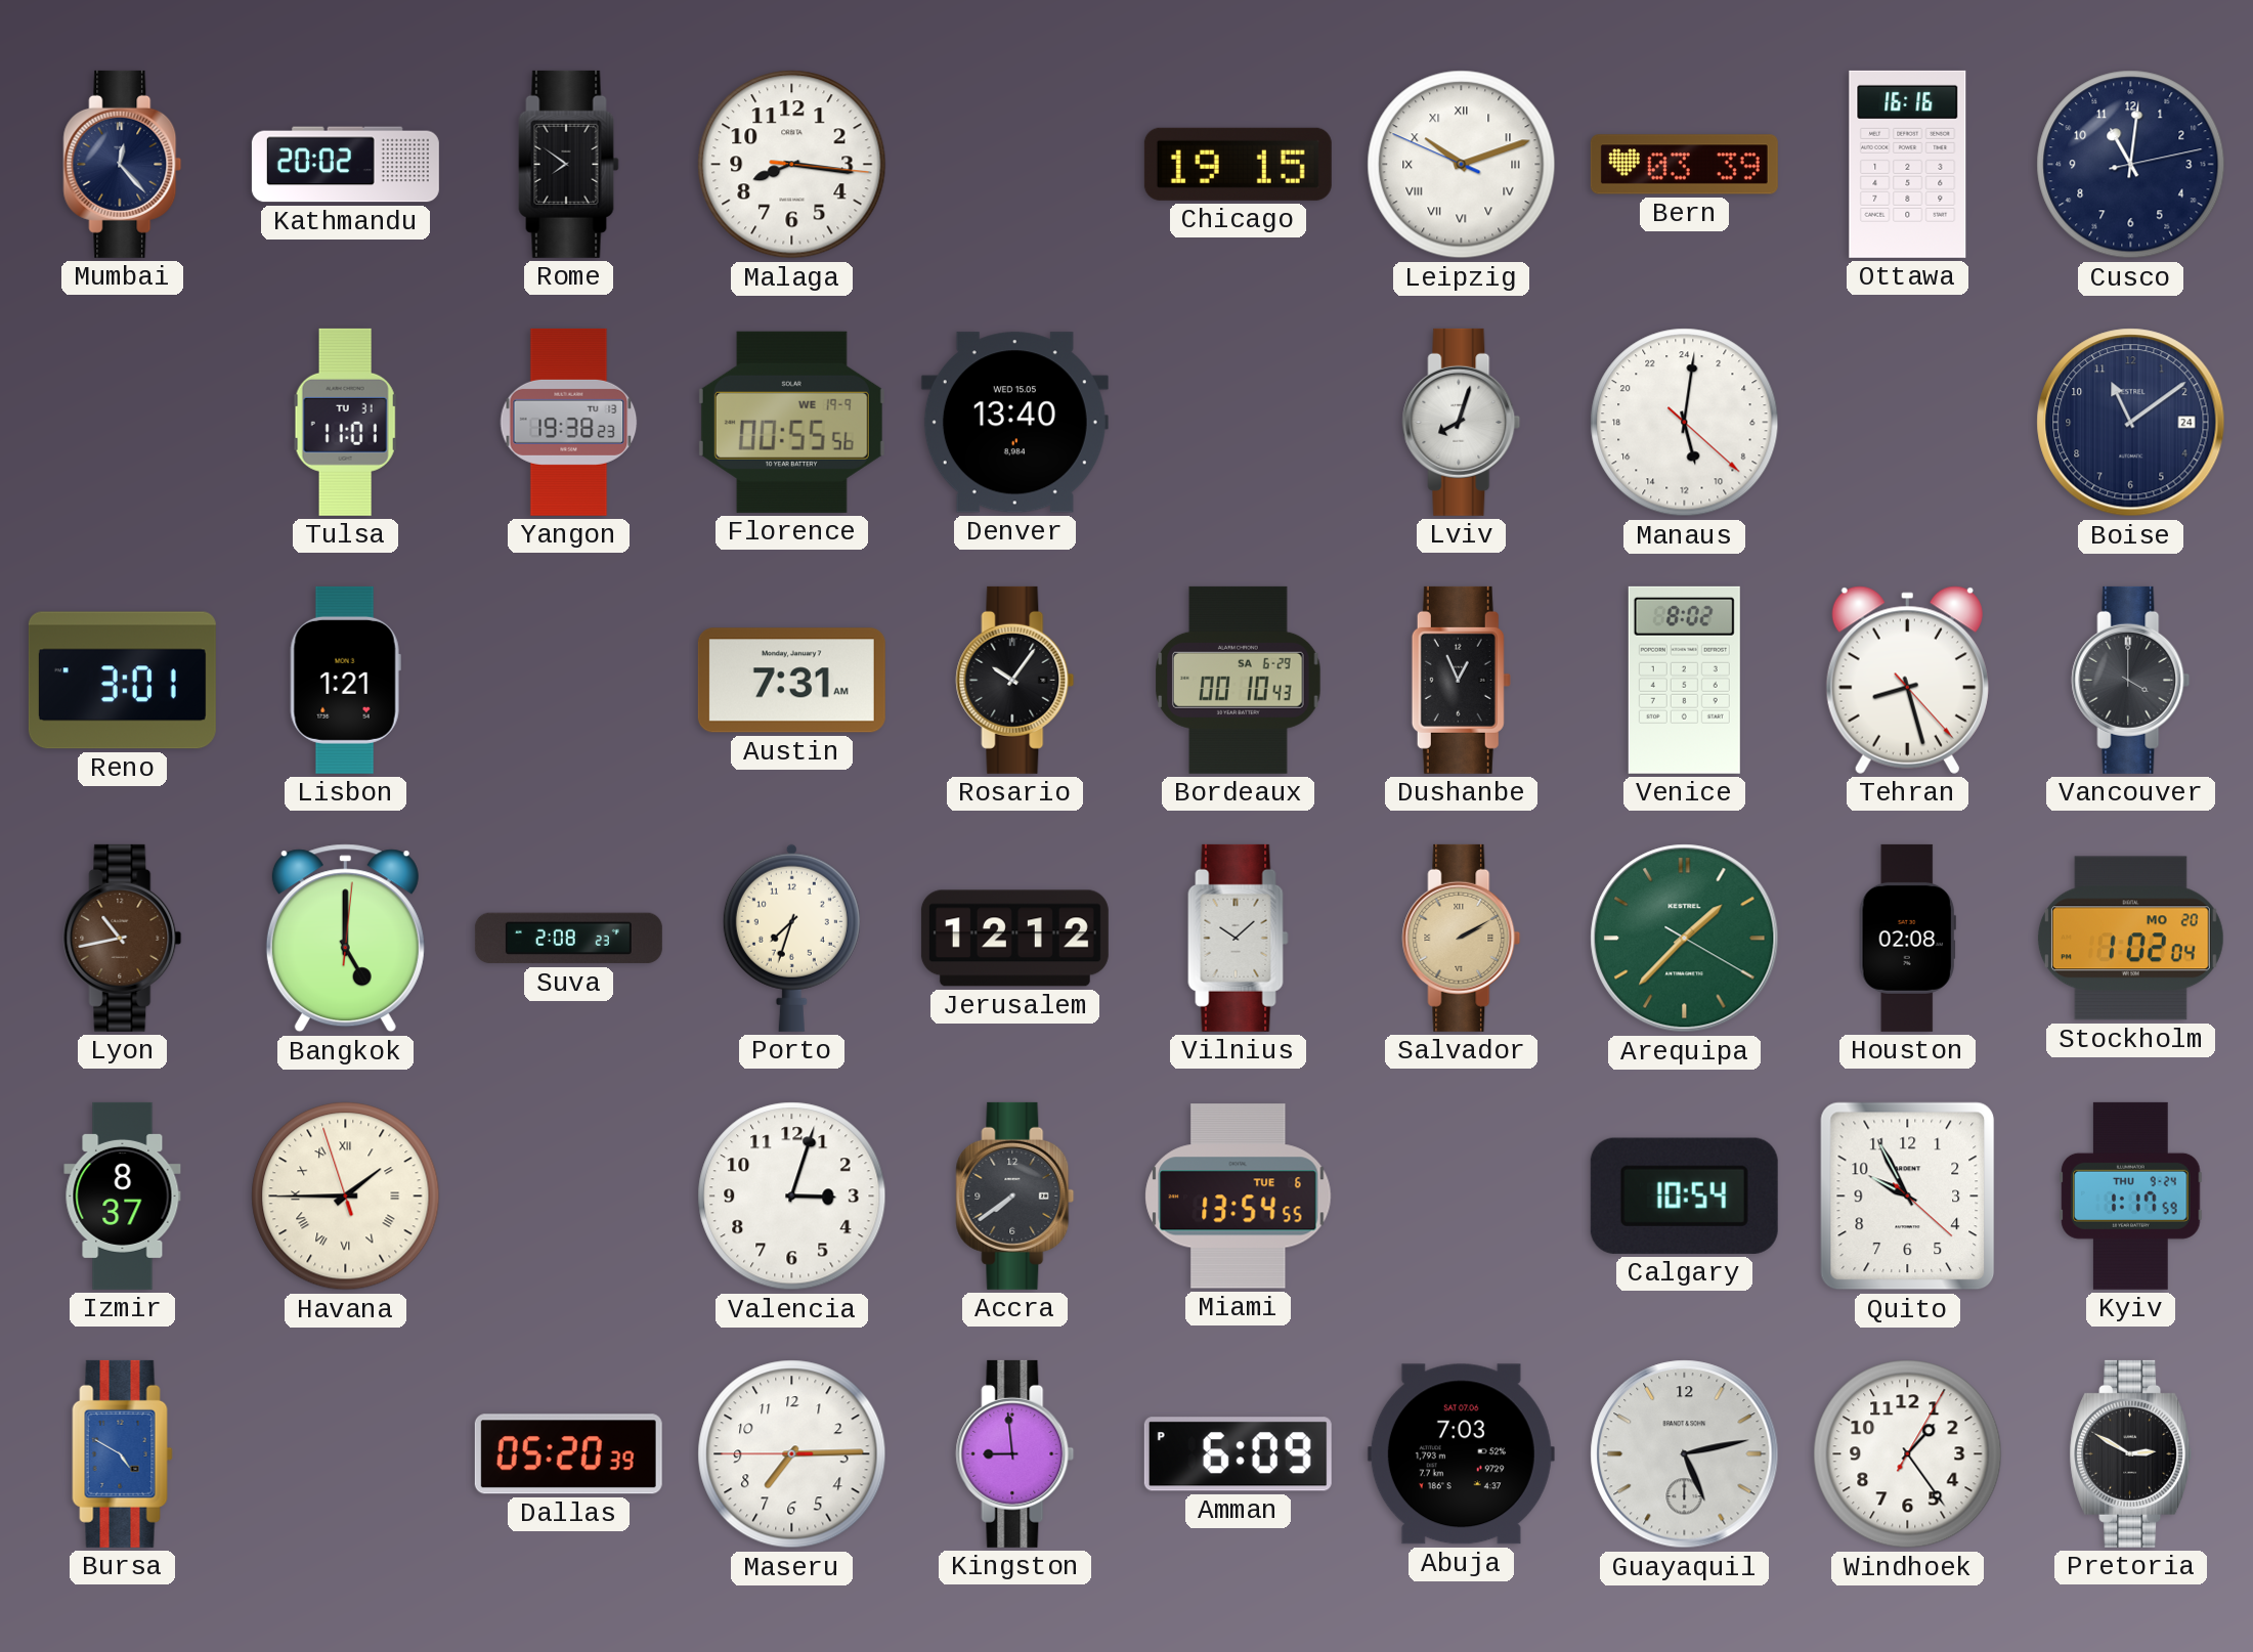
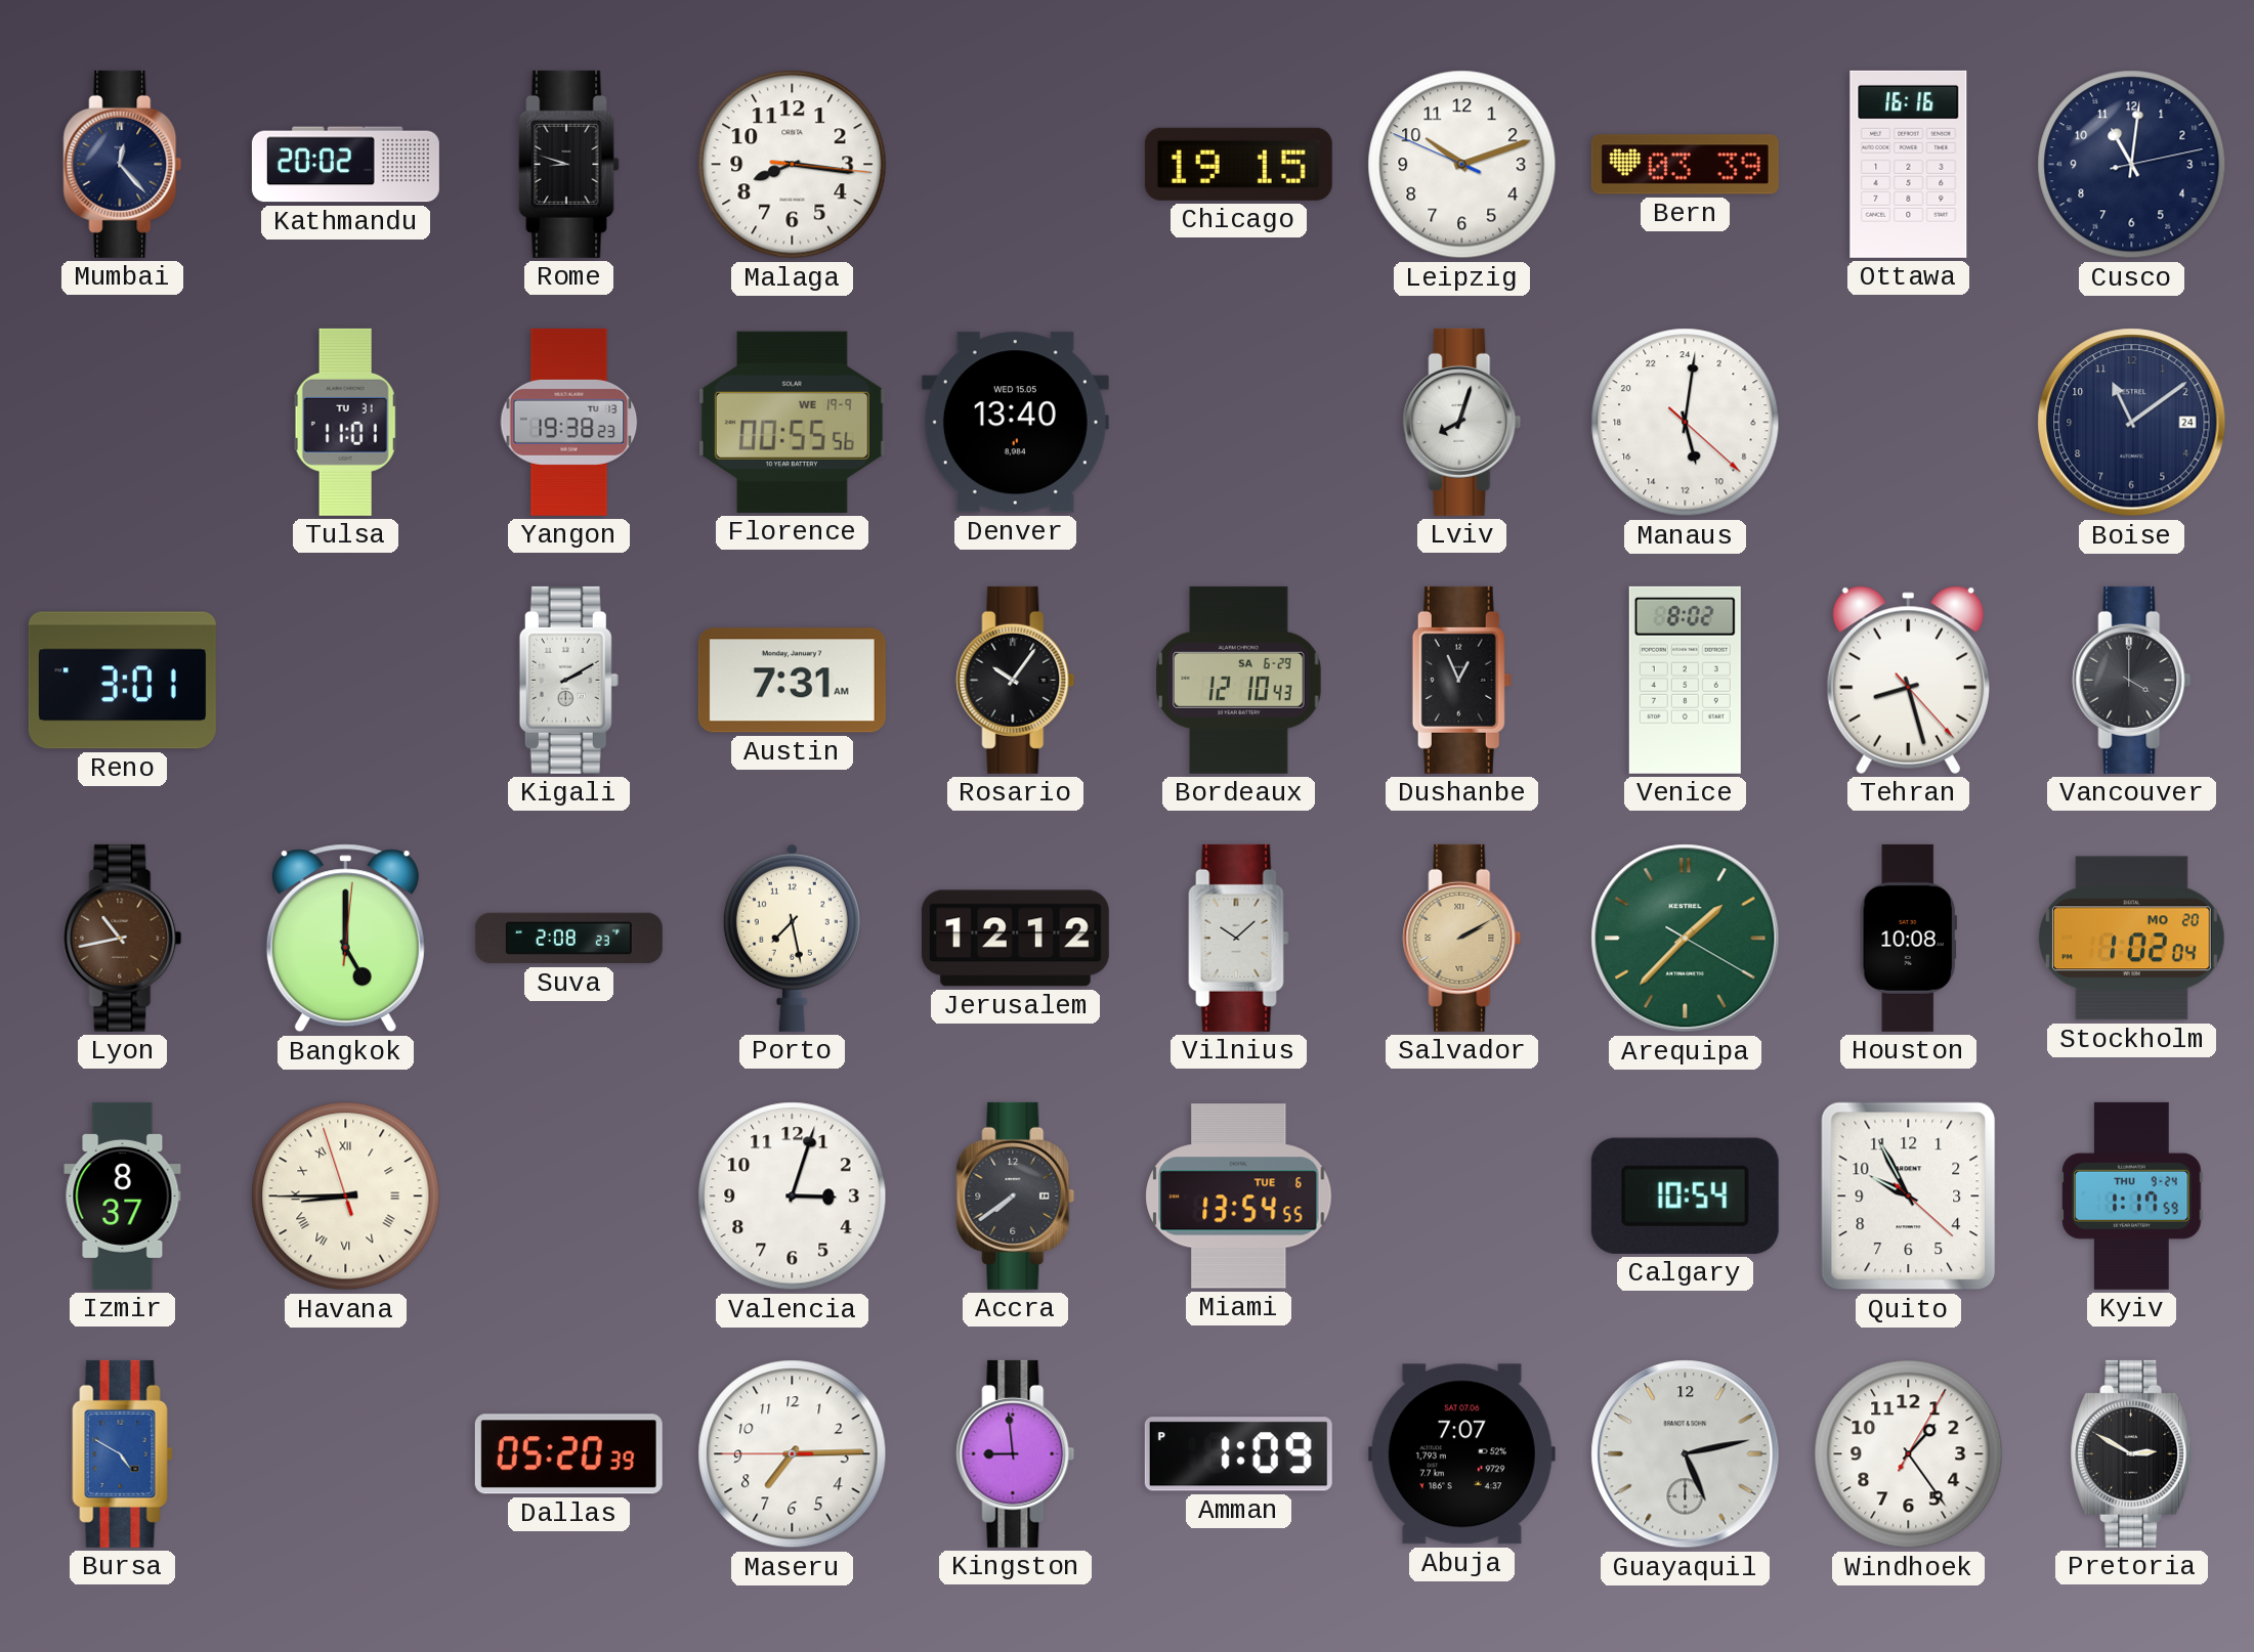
Rome: 7:51 -> 8:48 (569, 164)
Leipzig numerals: Roman -> Arabic (1462, 165)
Lisbon: 1:21 -> none (345, 680)
Kigali: none -> 2:10 (568, 680)
Bordeaux: 00:10 -> 12:10 (1239, 680)
Porto: 7:33 -> 7:28 (792, 938)
Houston: 02:08 -> 10:08 (1908, 938)
Havana: 1:44 -> 8:44 (346, 1197)
Amman: 6:09 -> 1:09 (1238, 1454)
Abuja: 7:03 -> 7:07 (1461, 1454)
